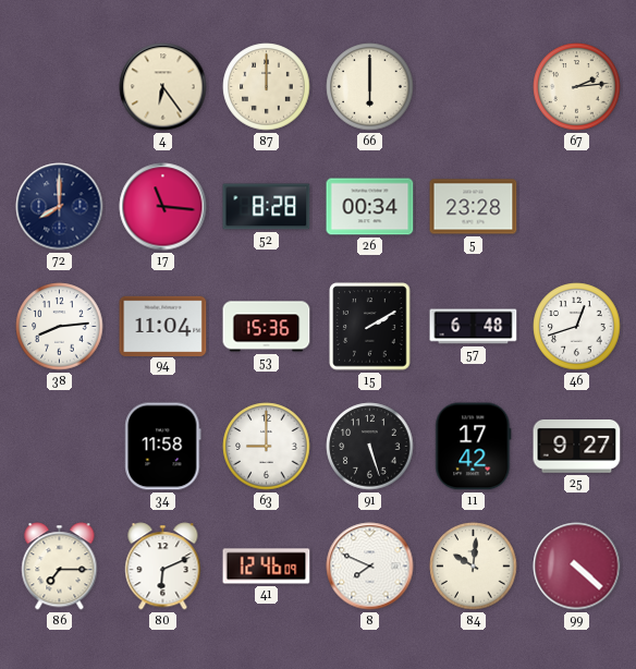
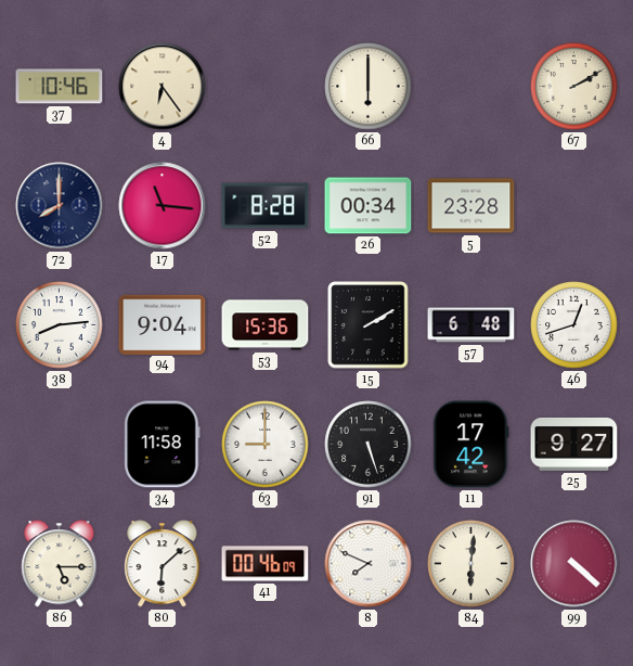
37: none -> 10:46 (60, 87)
87: 12:00 -> none (267, 87)
67: 2:14 -> 2:10 (574, 87)
94: 11:04 -> 9:04 (163, 324)
86: 7:15 -> 5:15 (60, 564)
80: 6:11 -> 6:08 (163, 564)
41: 12:46 -> 00:46 (266, 564)
84: 10:01 -> 6:01 (471, 564)
